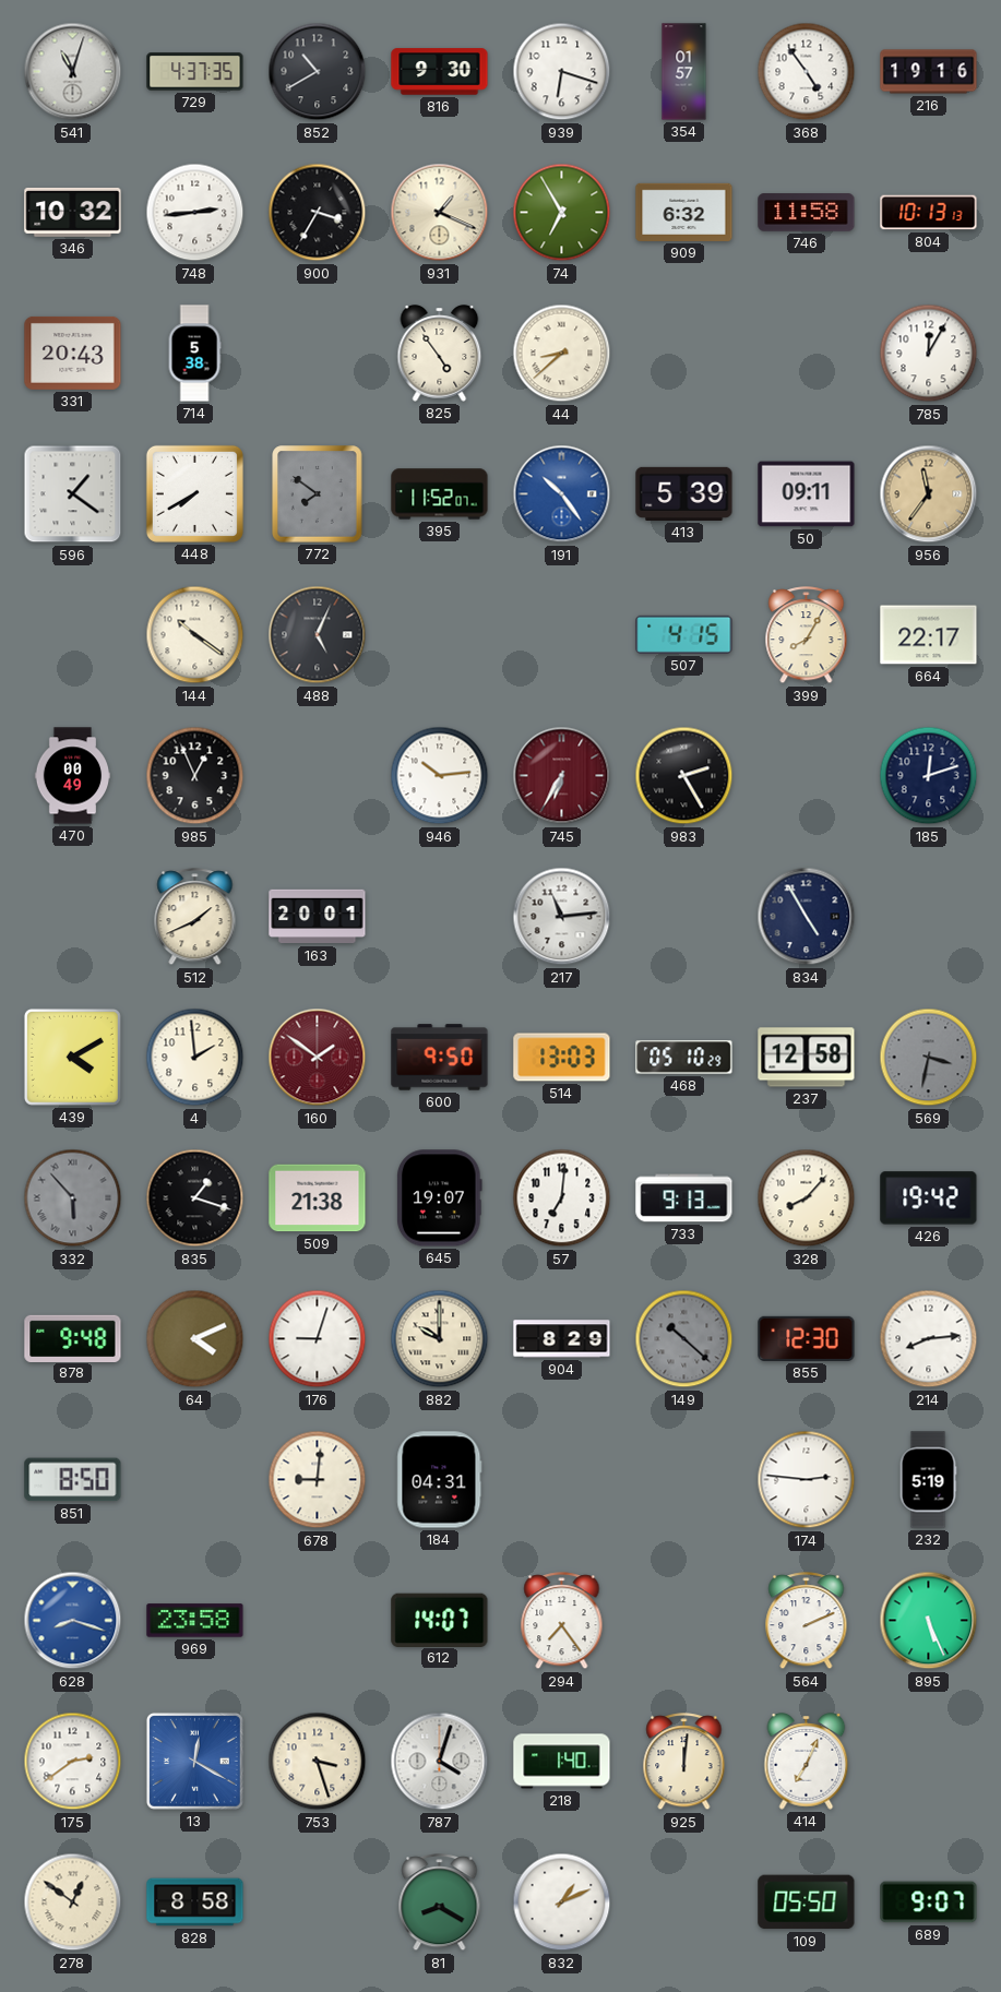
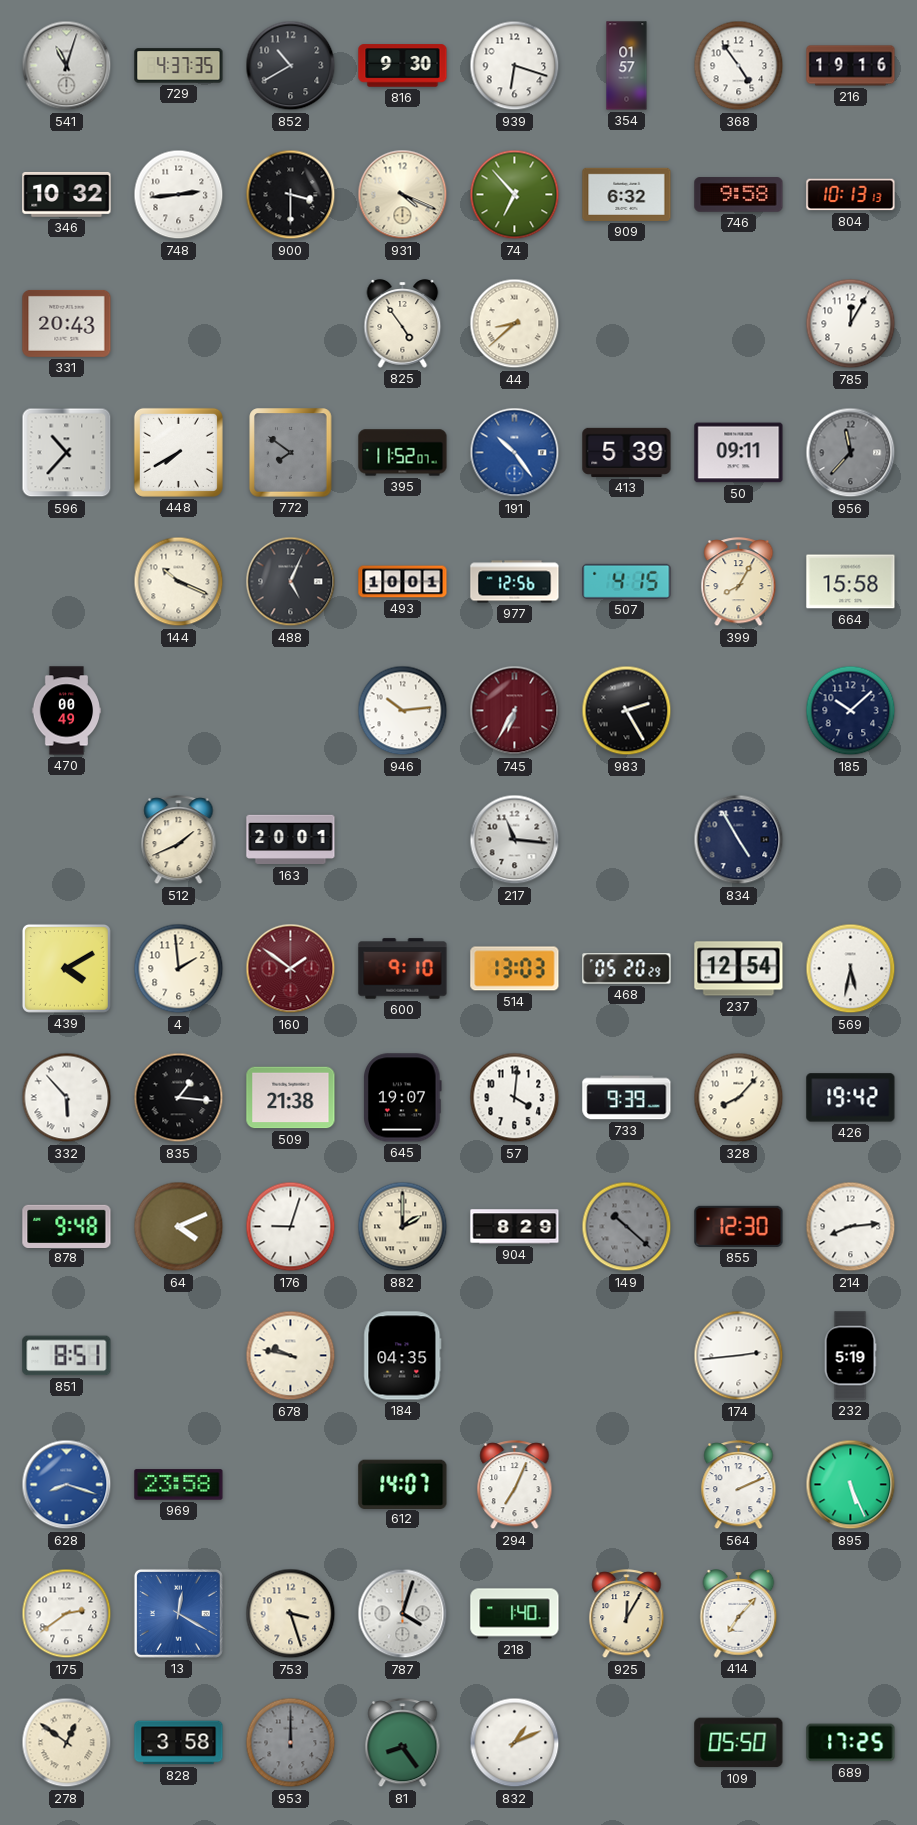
900: 3:35 -> 3:30 (291, 195)
931: 1:19 -> 4:19 (403, 195)
74: 6:55 -> 6:53 (515, 195)
746: 11:58 -> 9:58 (739, 195)
714: 5:38 -> none (194, 354)
596: 1:21 -> 10:37 (67, 453)
956: 11:36 -> 11:37 (851, 453)
956 dial: champagne -> grey (851, 453)
144: 10:21 -> 10:19 (179, 582)
493: none -> 10:01 (403, 582)
977: none -> 12:56 (515, 582)
664: 22:17 -> 15:58 (851, 582)
985: 12:56 -> none (195, 776)
185: 12:12 -> 10:08 (851, 711)
217: 11:14 -> 11:16 (515, 840)
600: 9:50 -> 9:10 (403, 969)
468: 05:10 -> 05:20 (627, 969)
237: 12:58 -> 12:54 (739, 969)
569: 3:32 -> 5:32 (851, 969)
569 dial: grey -> white (851, 969)
332 dial: grey -> white (67, 1098)
835: 1:18 -> 1:16 (179, 1098)
57: 7:01 -> 4:01 (515, 1098)
733: 9:13 -> 9:39 (627, 1098)
882: 10:00 -> 2:00 (403, 1227)
851: 8:50 -> 8:51 (67, 1356)
678: 9:01 -> 9:47 (291, 1356)
184: 04:31 -> 04:35 (403, 1356)
174: 2:46 -> 2:44 (739, 1356)
294: 7:24 -> 7:04 (515, 1485)
925: 12:01 -> 12:05 (627, 1614)
414: 7:04 -> 7:07 (739, 1614)
828: 8:58 -> 3:58 (179, 1743)
953: none -> 12:00 (291, 1743)
81: 8:20 -> 8:24 (403, 1743)
689: 9:07 -> 17:25 (851, 1743)
